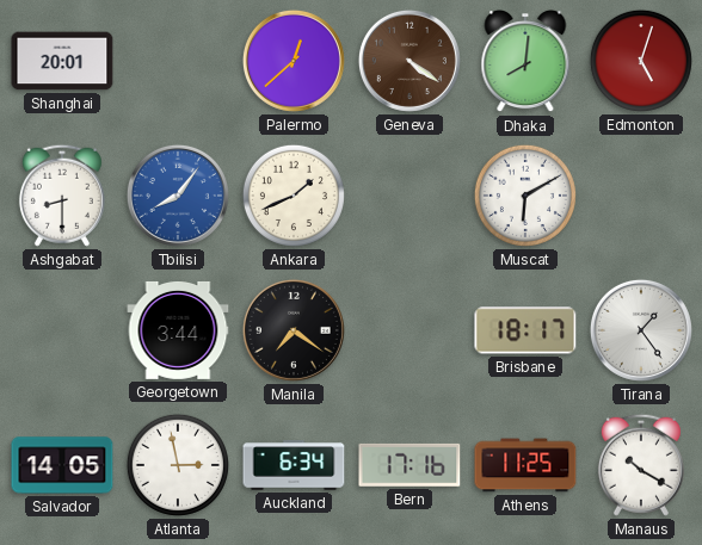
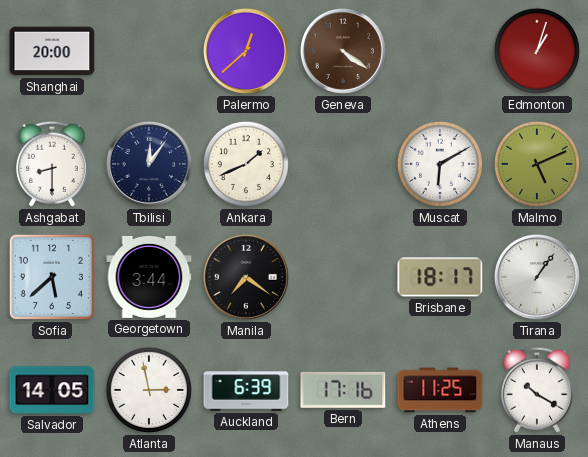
Shanghai: 20:01 -> 20:00 (52, 51)
Dhaka: 8:01 -> none (525, 62)
Edmonton: 5:03 -> 1:03 (537, 51)
Tbilisi: 8:06 -> 12:06 (149, 164)
Tbilisi dial: blue -> navy (149, 164)
Malmo: none -> 5:11 (537, 164)
Sofia: none -> 5:38 (52, 277)
Tirana: 1:24 -> 1:06 (537, 277)
Auckland: 6:34 -> 6:39 (246, 390)
